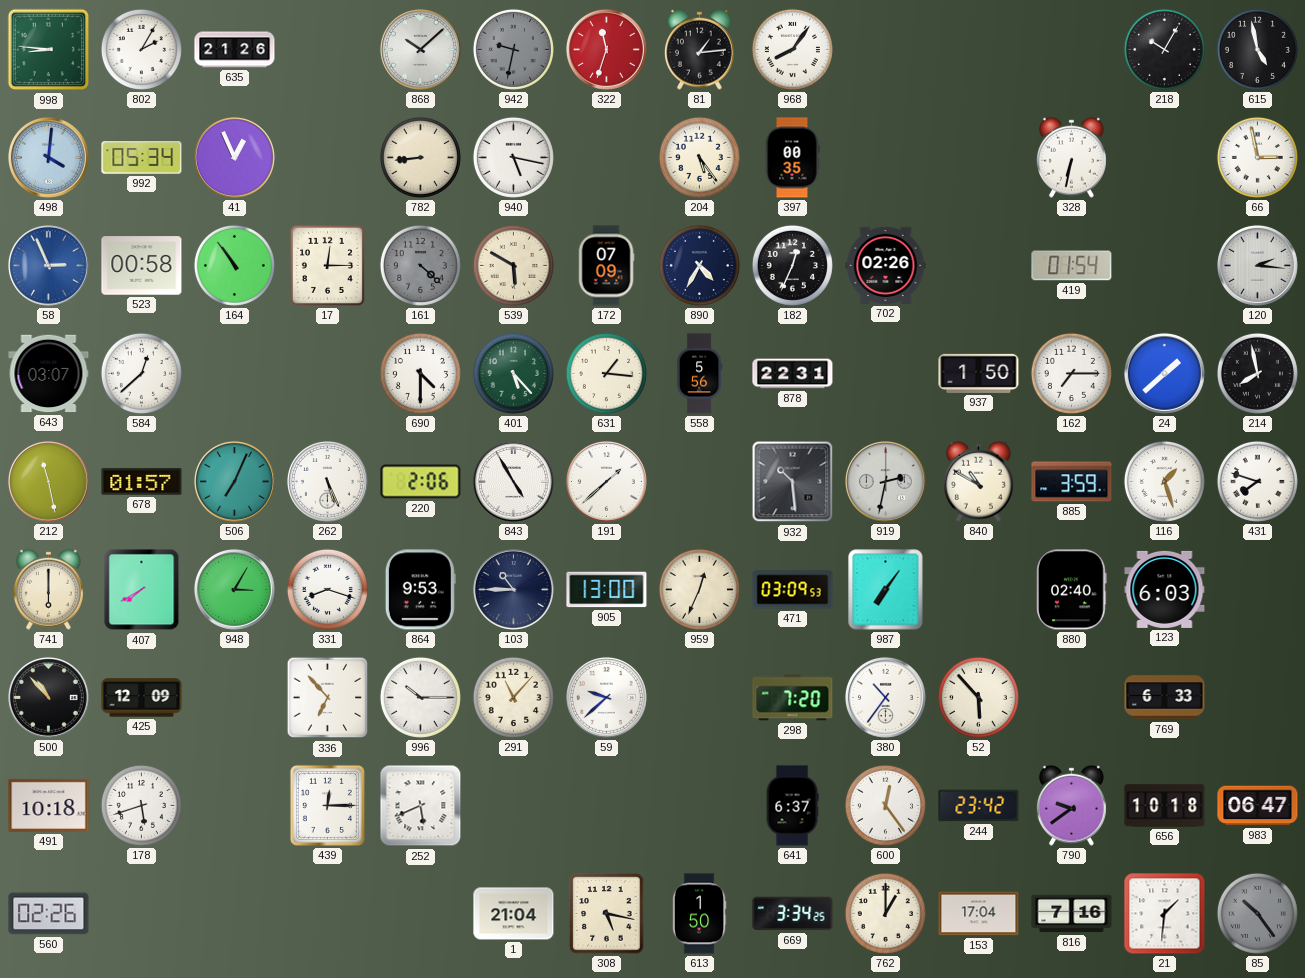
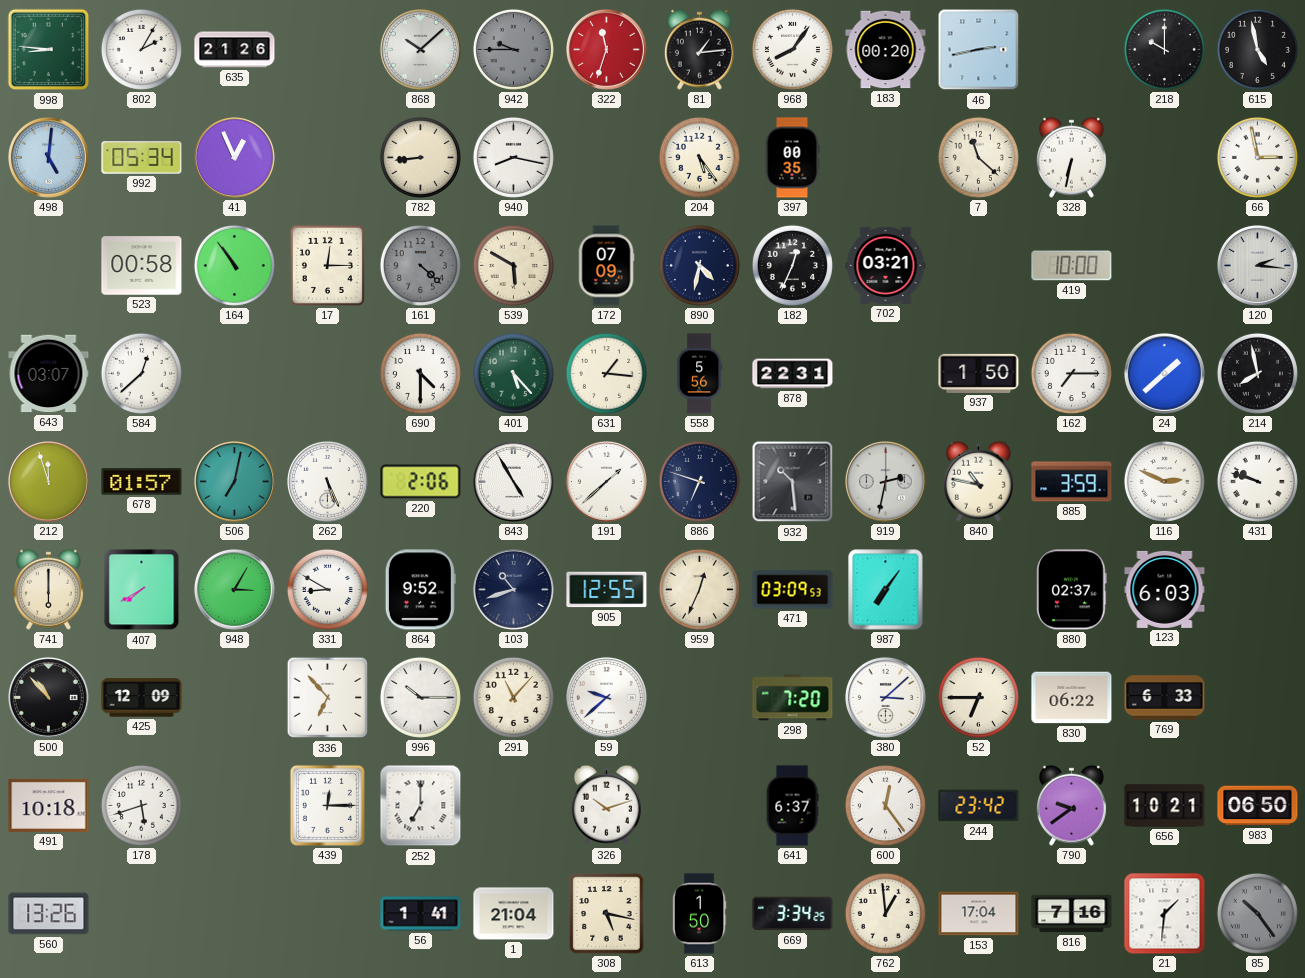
942: 9:32 -> 9:45 (513, 49)
183: none -> 00:20 (886, 50)
46: none -> 2:43 (979, 50)
218: 10:05 -> 10:00 (1164, 49)
498: 4:01 -> 5:01 (49, 158)
940: 5:17 -> 8:17 (513, 157)
7: none -> 11:22 (978, 157)
58: 2:56 -> none (49, 266)
890: 4:35 -> 4:32 (699, 265)
702: 02:26 -> 03:21 (886, 265)
419: 01:54 -> 10:00 (1072, 266)
212: 11:28 -> 11:57 (49, 482)
506: 7:04 -> 7:02 (235, 482)
886: none -> 6:48 (699, 481)
840: 10:50 -> 10:47 (978, 481)
116: 1:27 -> 2:49 (1164, 481)
431: 7:48 -> 9:48 (1257, 481)
331: 8:18 -> 8:50 (327, 589)
864: 9:53 -> 9:52 (420, 590)
103: 10:45 -> 10:42 (514, 590)
905: 13:00 -> 12:55 (607, 590)
880: 02:40 -> 02:37 (1072, 590)
380: 10:36 -> 3:08 (886, 698)
52: 5:53 -> 6:45 (978, 697)
830: none -> 06:22 (1072, 698)
252: 5:41 -> 7:00 (421, 806)
326: none -> 10:12 (606, 805)
656: 10:18 -> 10:21 (1165, 806)
983: 06:47 -> 06:50 (1258, 806)
560: 02:26 -> 13:26 (49, 914)
56: none -> 1:41 (421, 914)
762: 1:00 -> 12:59 (885, 913)
